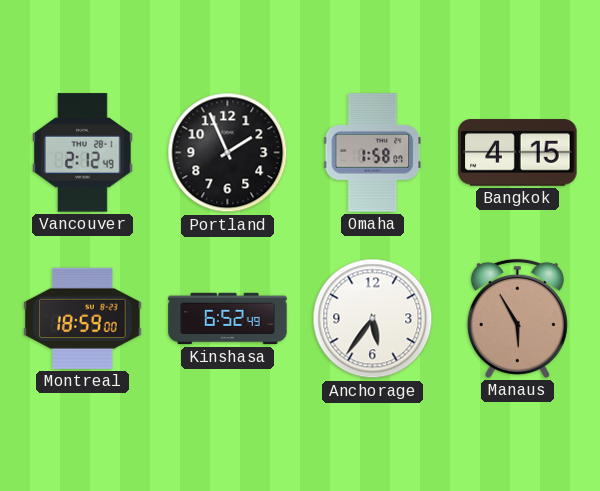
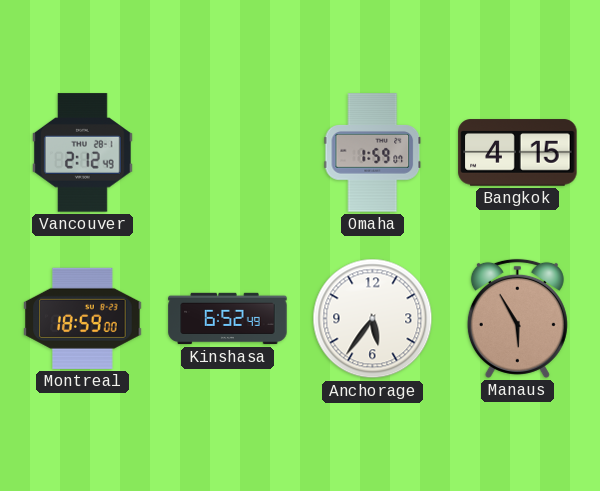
Portland: 1:56 -> none (228, 153)
Omaha: 1:58 -> 1:59 (373, 153)
